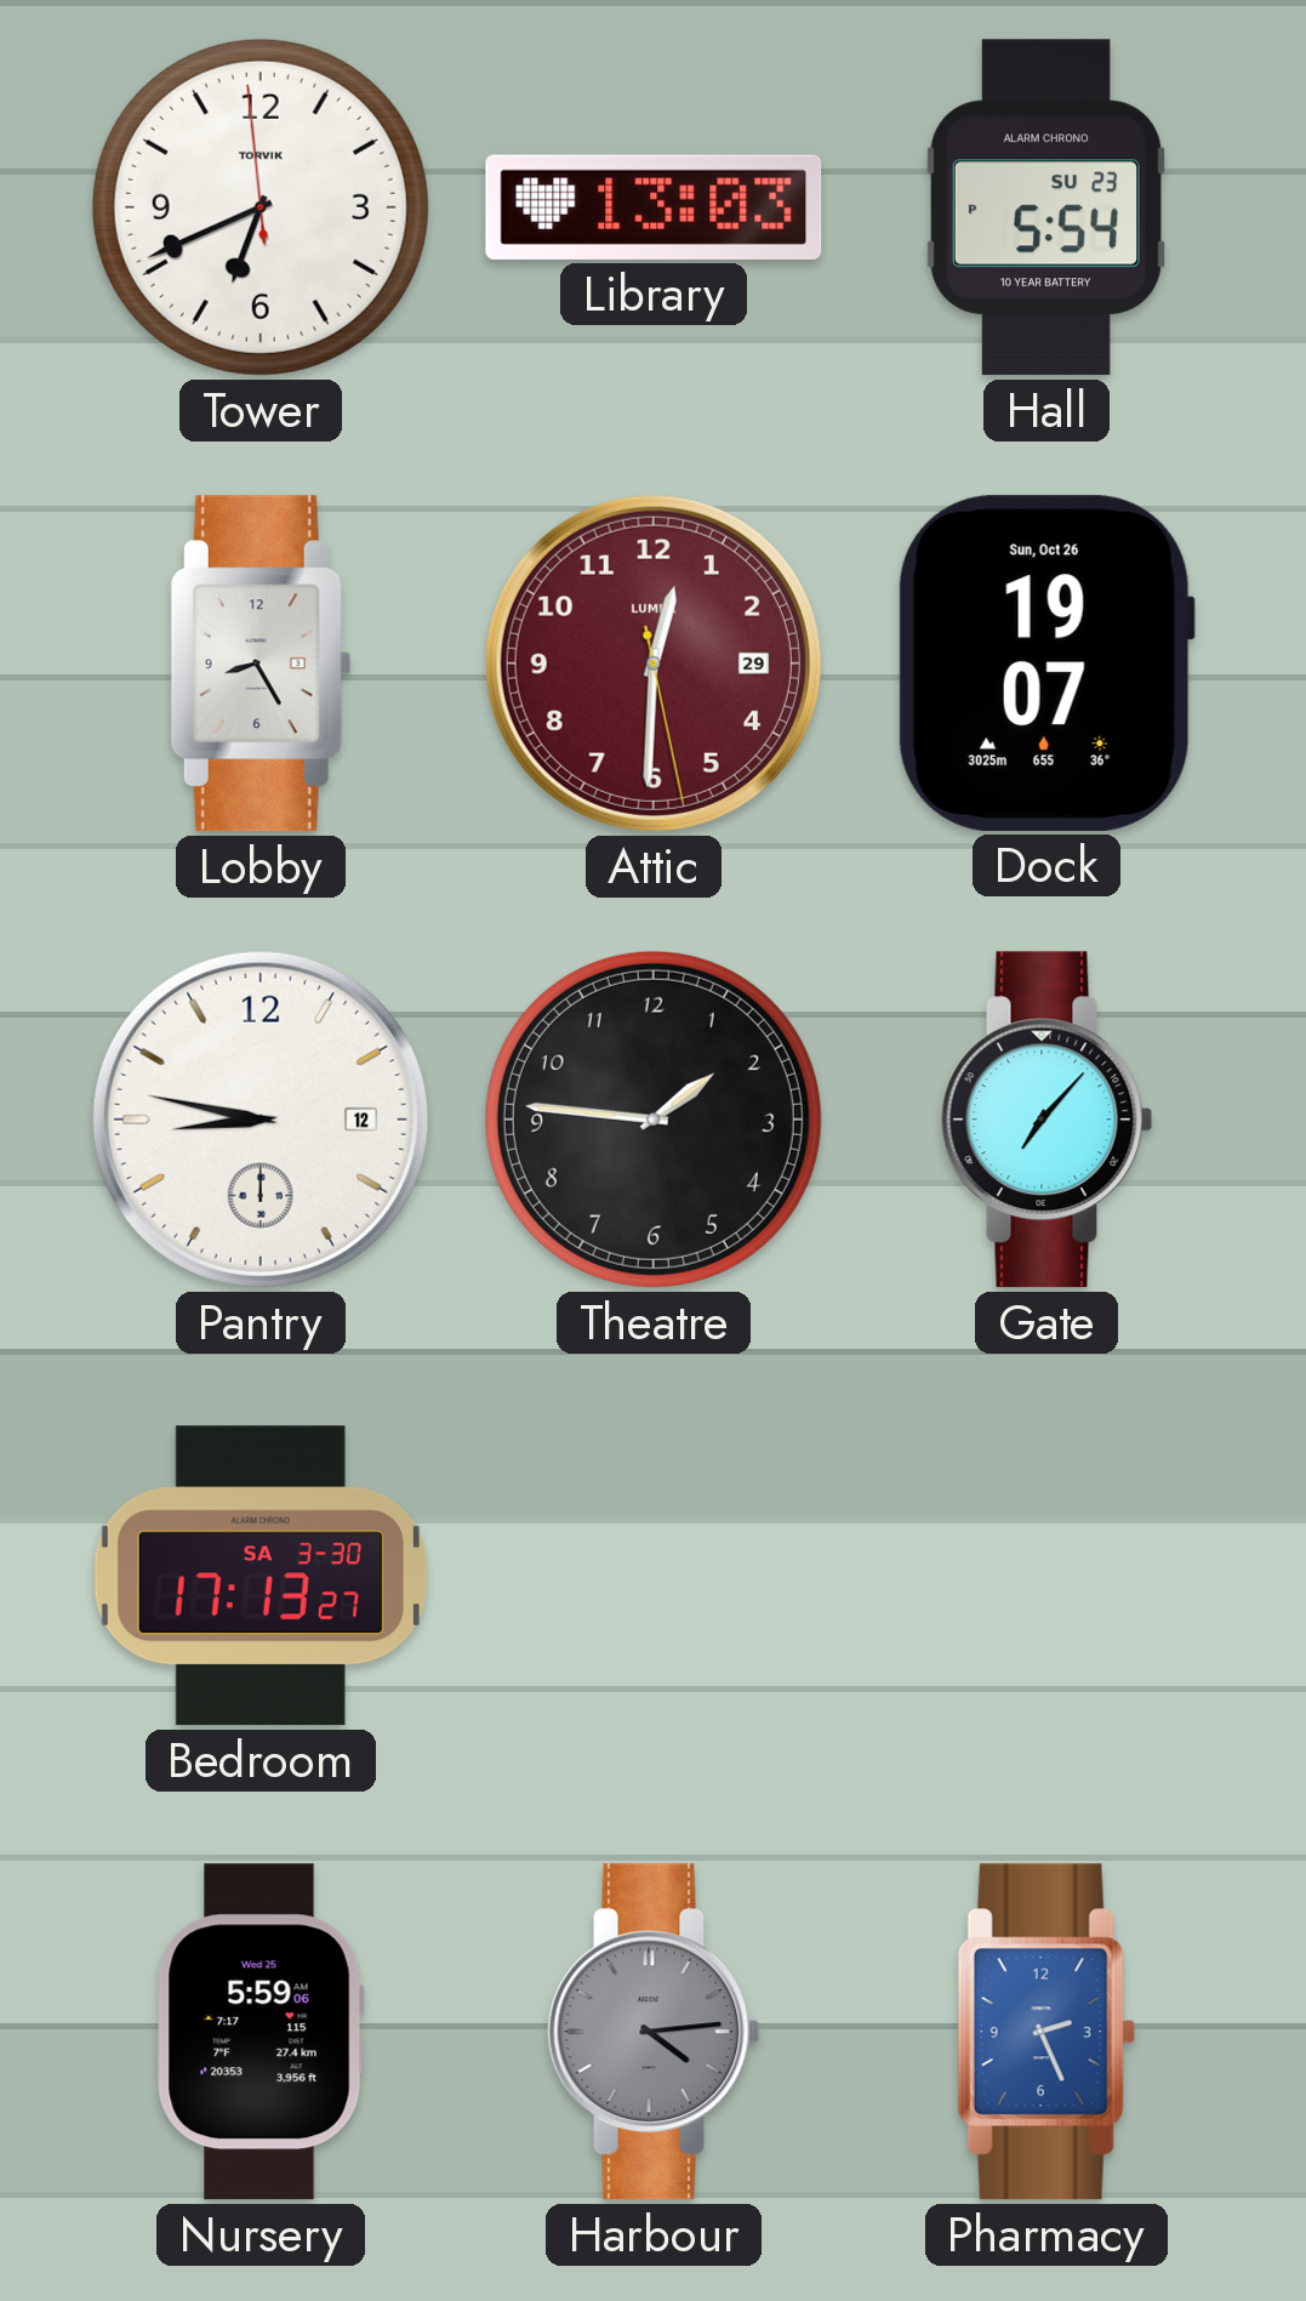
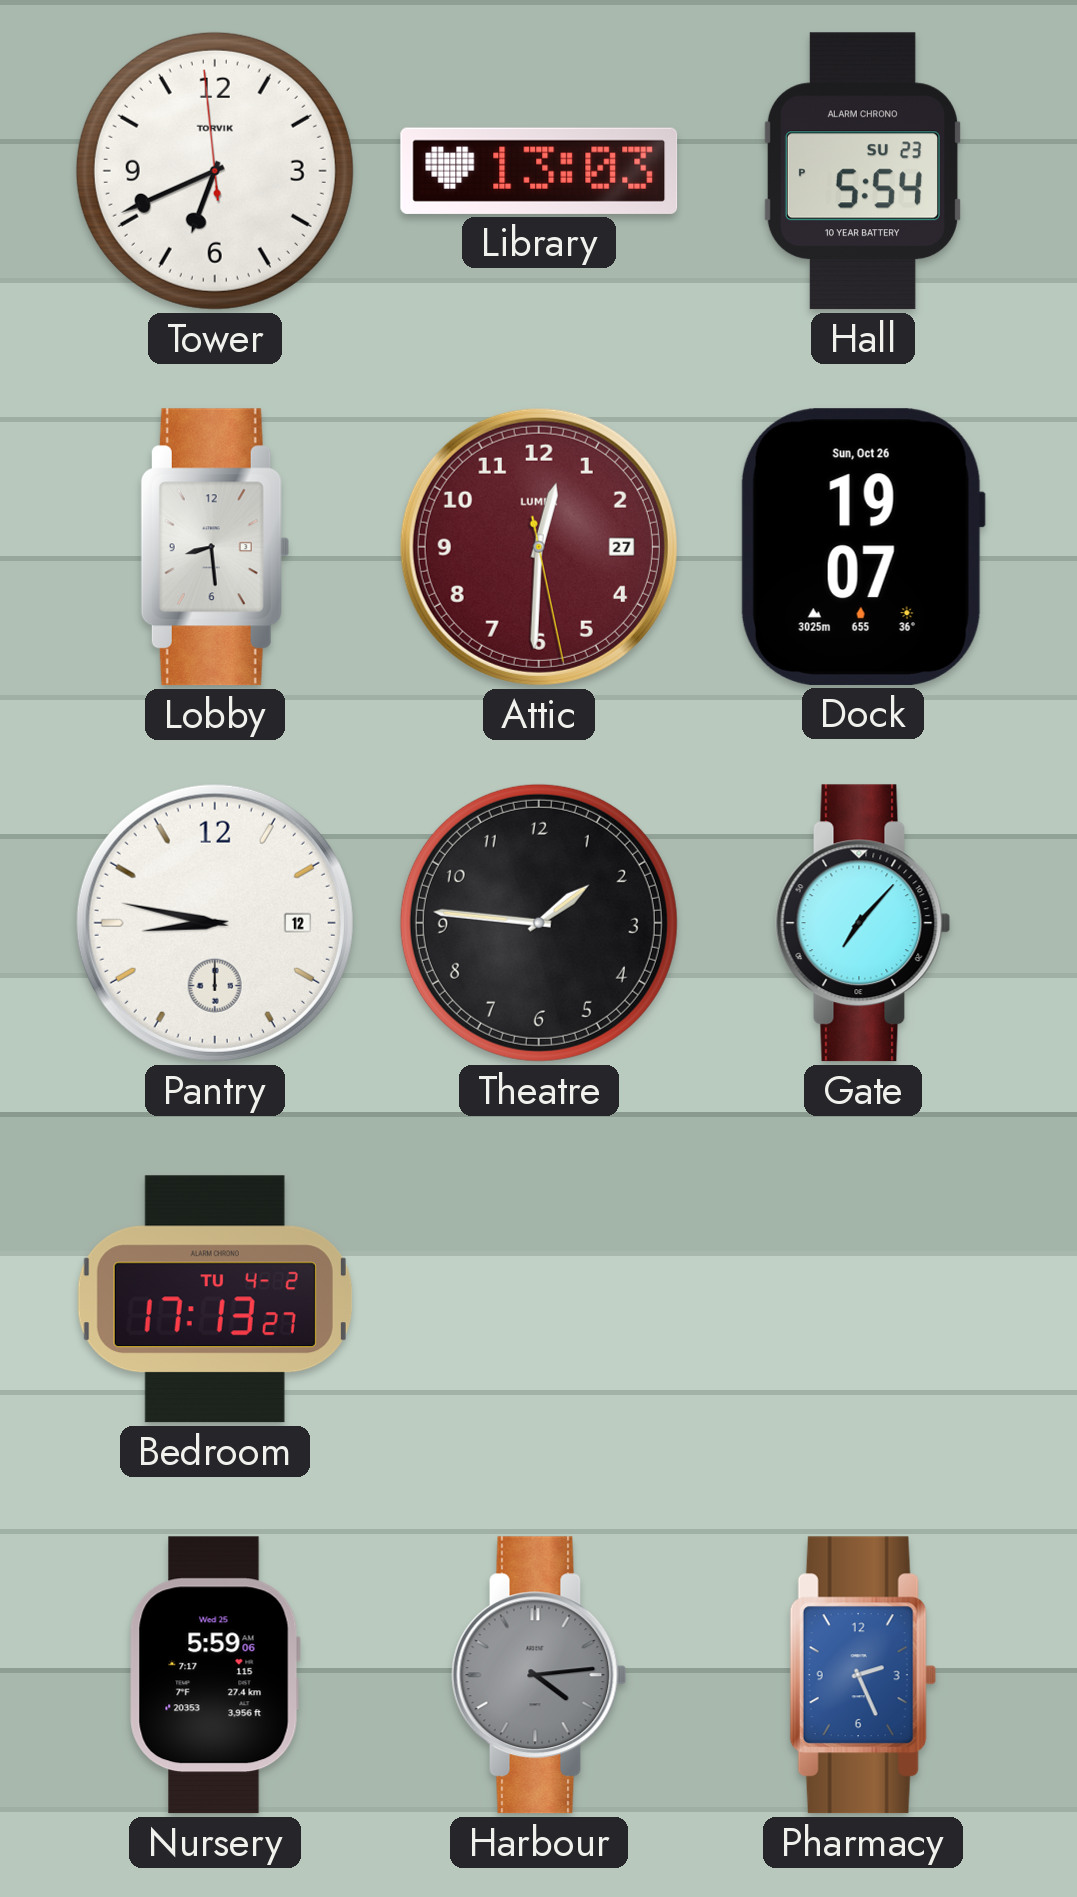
Lobby: 8:25 -> 8:29 (215, 547)
Attic date: 29 -> 27 (539, 547)
Bedroom date: SA 3-30 -> TU 4-2 (215, 1299)
